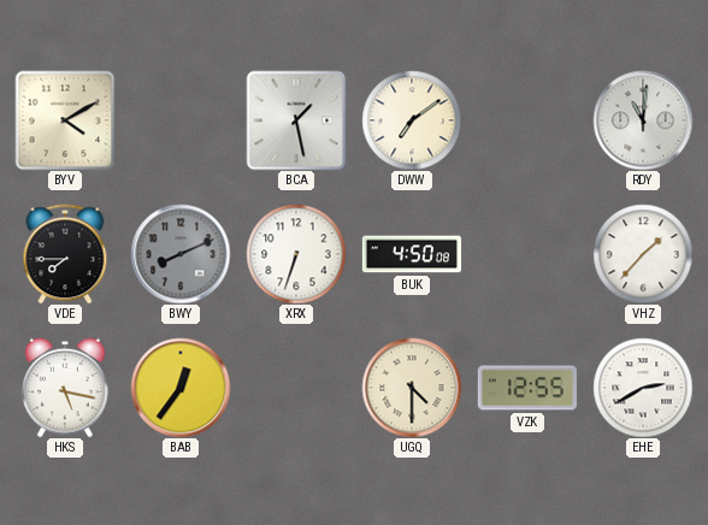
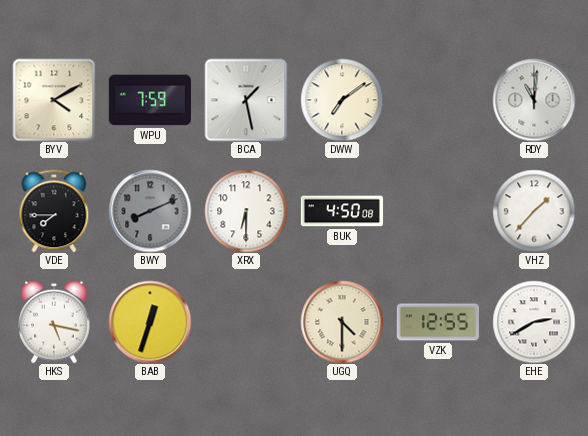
WPU: none -> 7:59 (149, 100)
XRX: 6:33 -> 6:30 (246, 211)
BAB: 12:36 -> 12:33 (150, 322)
